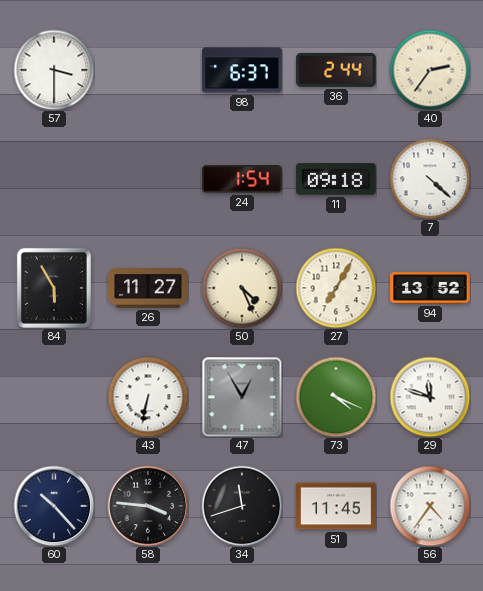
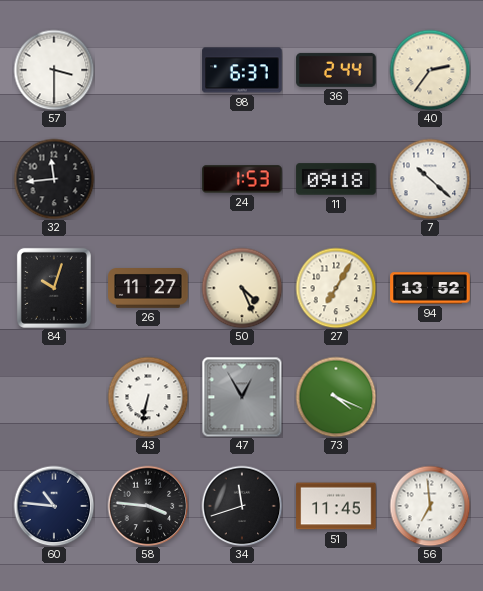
32: none -> 11:44 (54, 179)
24: 1:54 -> 1:53 (242, 179)
7: 4:22 -> 10:22 (430, 179)
84: 5:55 -> 10:03 (54, 288)
29: 11:48 -> none (430, 397)
60: 10:23 -> 10:46 (54, 506)
56: 4:36 -> 6:59 (430, 506)
